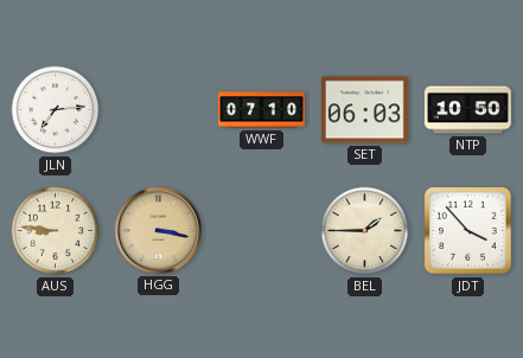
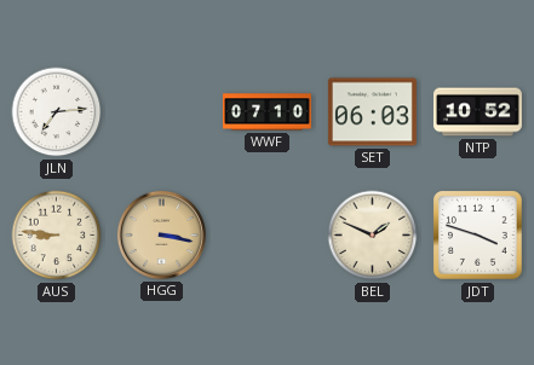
NTP: 10:50 -> 10:52 (477, 112)
BEL: 1:45 -> 1:49 (373, 236)
JDT: 3:53 -> 3:48 (478, 236)
